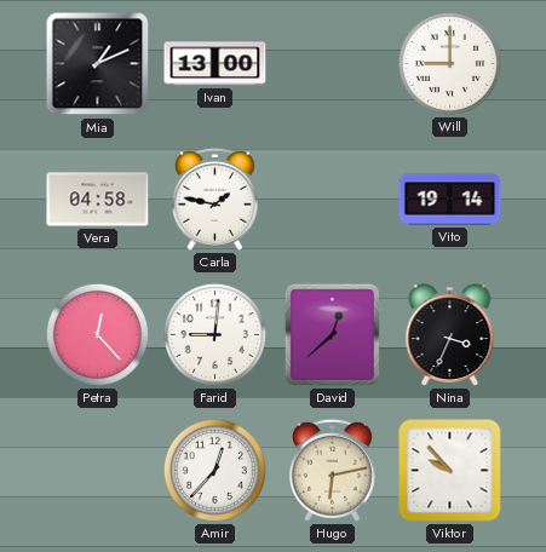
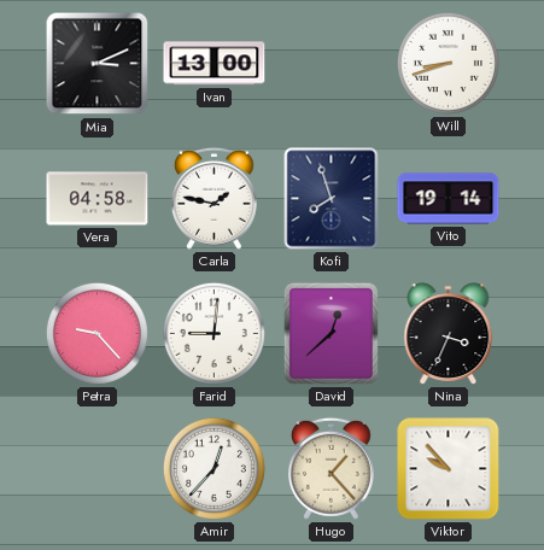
Mia: 1:11 -> 3:11 (98, 64)
Will: 9:00 -> 8:42 (448, 63)
Kofi: none -> 7:57 (332, 199)
Petra: 12:23 -> 9:23 (96, 333)
Hugo: 6:13 -> 1:23 (331, 468)
